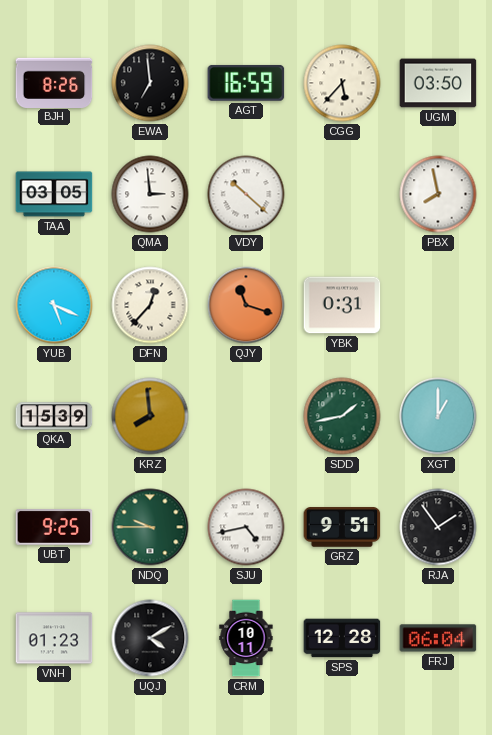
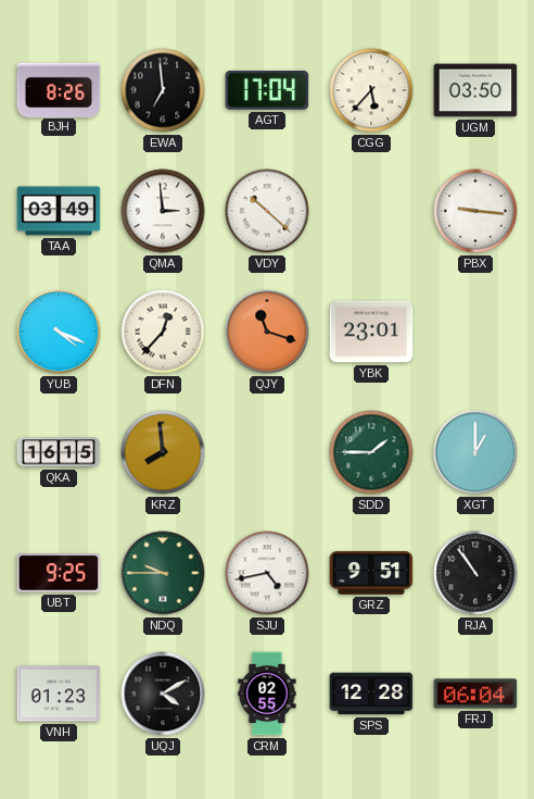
AGT: 16:59 -> 17:04 (267, 90)
TAA: 03:05 -> 03:49 (59, 211)
PBX: 7:58 -> 9:16 (475, 211)
YUB: 5:19 -> 4:19 (59, 332)
YBK: 0:31 -> 23:01 (371, 332)
QKA: 15:39 -> 16:15 (59, 452)
SDD: 1:43 -> 1:45 (371, 452)
RJA: 1:54 -> 10:54 (475, 573)
CRM: 10:11 -> 02:55 (267, 694)
